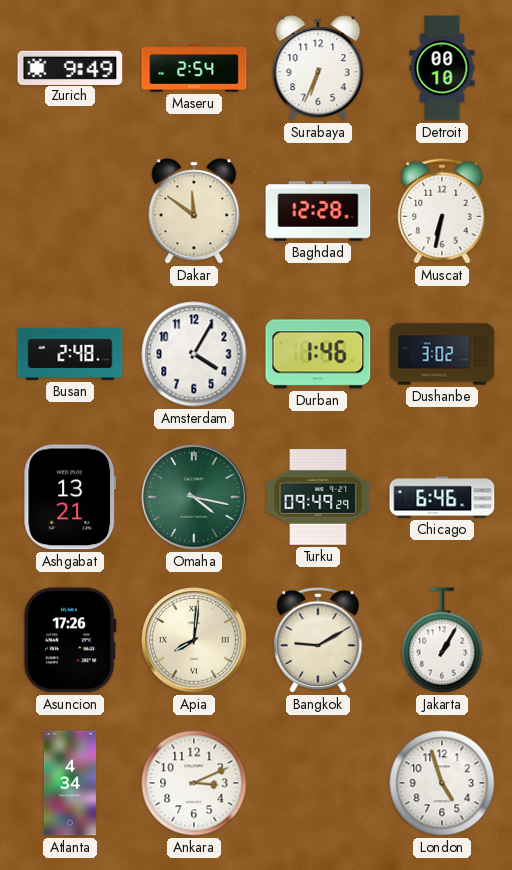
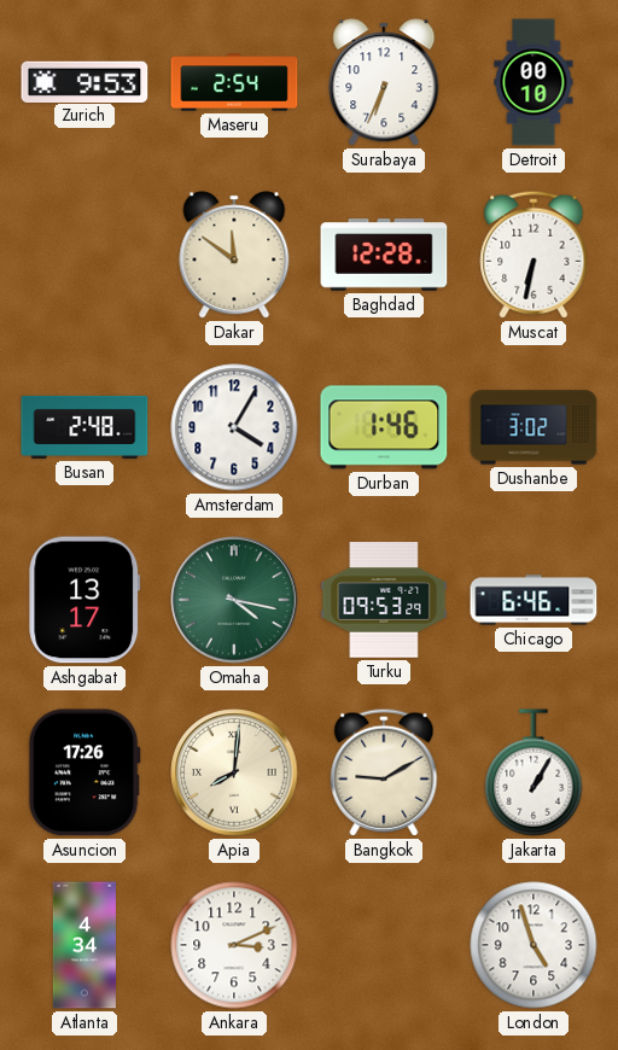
Zurich: 9:49 -> 9:53 (84, 81)
Ashgabat: 13:21 -> 13:17 (84, 600)
Turku: 09:49 -> 09:53 (384, 601)
